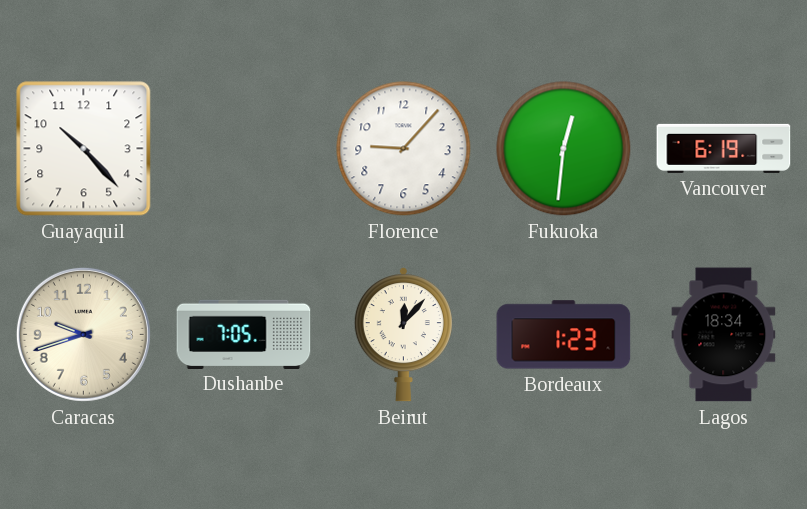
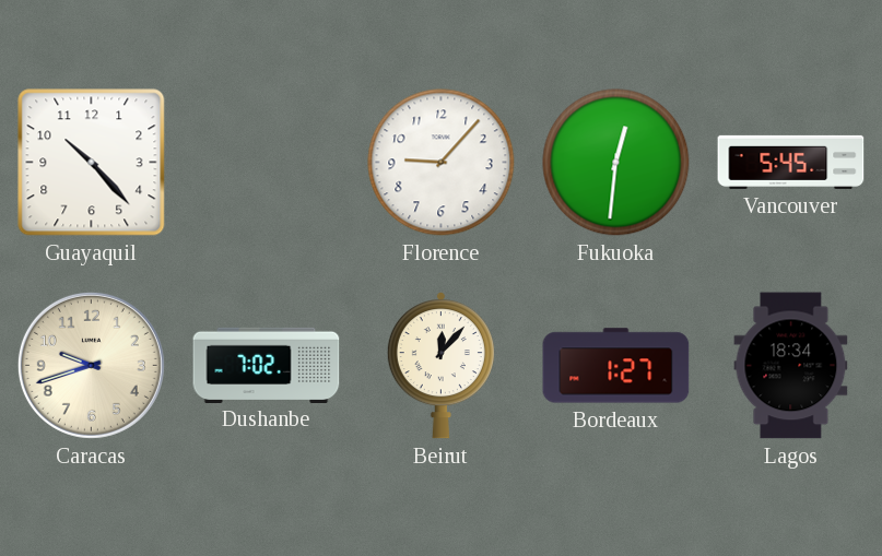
Vancouver: 6:19 -> 5:45 (791, 162)
Dushanbe: 7:05 -> 7:02 (267, 365)
Bordeaux: 1:23 -> 1:27 (616, 366)
